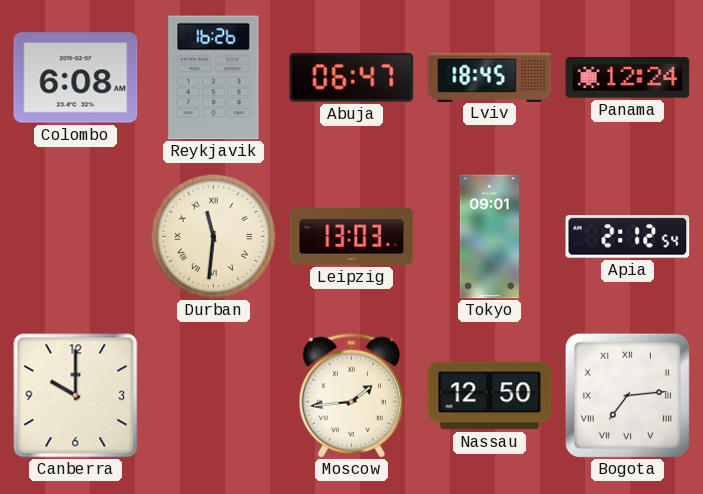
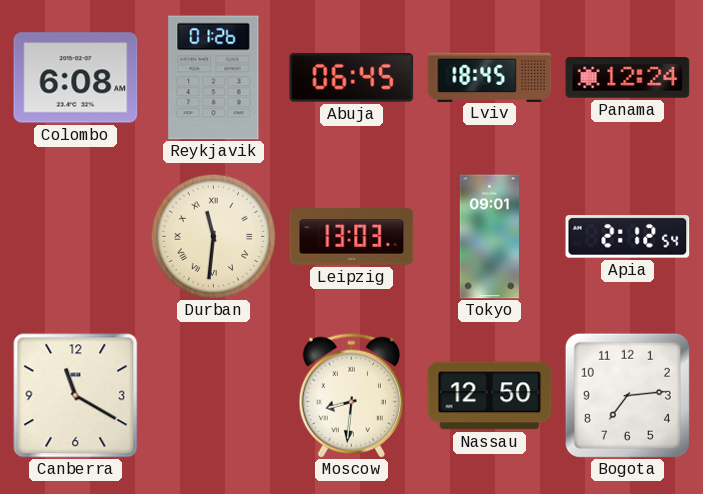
Reykjavik: 16:26 -> 01:26 (214, 78)
Abuja: 06:47 -> 06:45 (352, 77)
Canberra: 10:00 -> 11:20 (76, 396)
Moscow: 1:44 -> 8:31 (351, 395)
Bogota numerals: Roman -> Arabic (627, 395)
